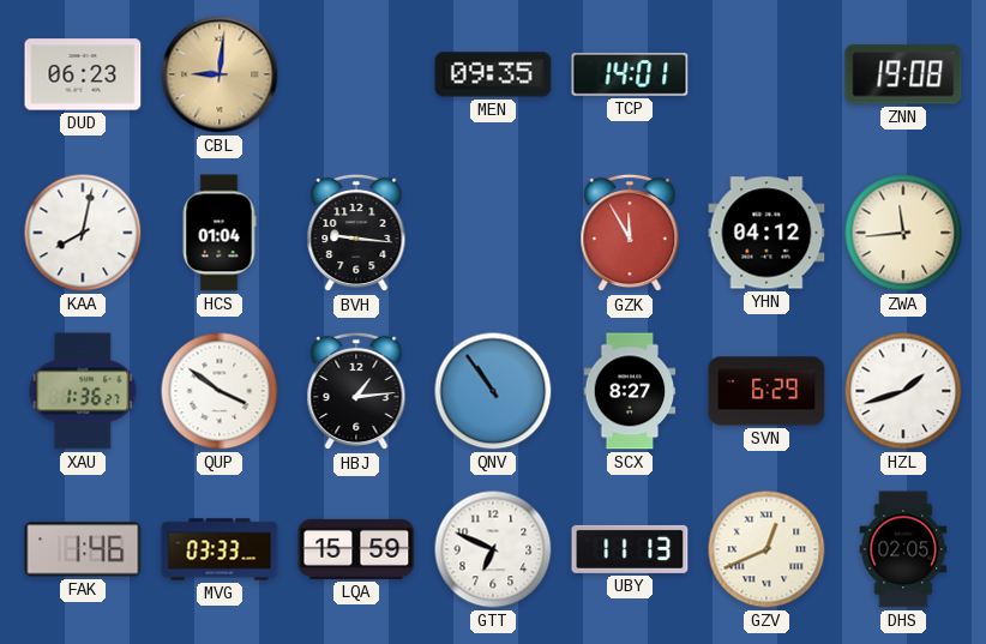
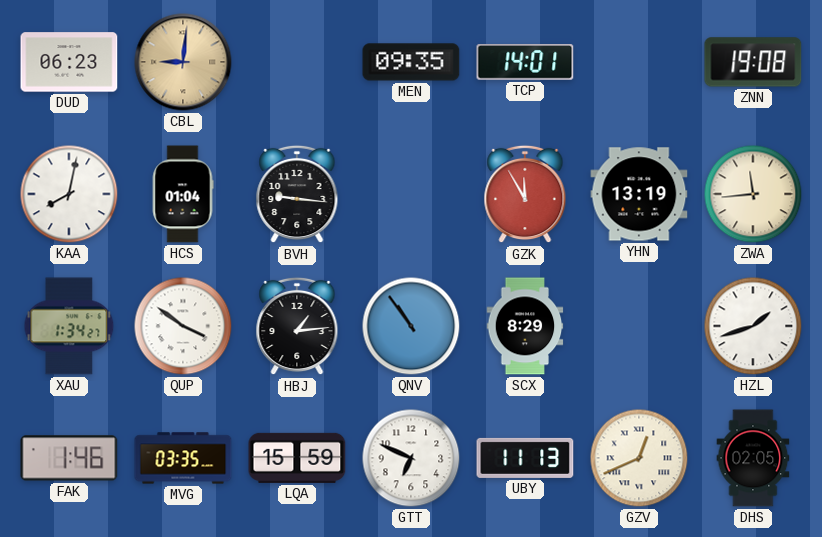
YHN: 04:12 -> 13:19 (639, 194)
XAU: 1:36 -> 1:34 (69, 326)
SCX: 8:27 -> 8:29 (525, 326)
SVN: 6:29 -> none (766, 391)
MVG: 03:33 -> 03:35 (183, 458)
